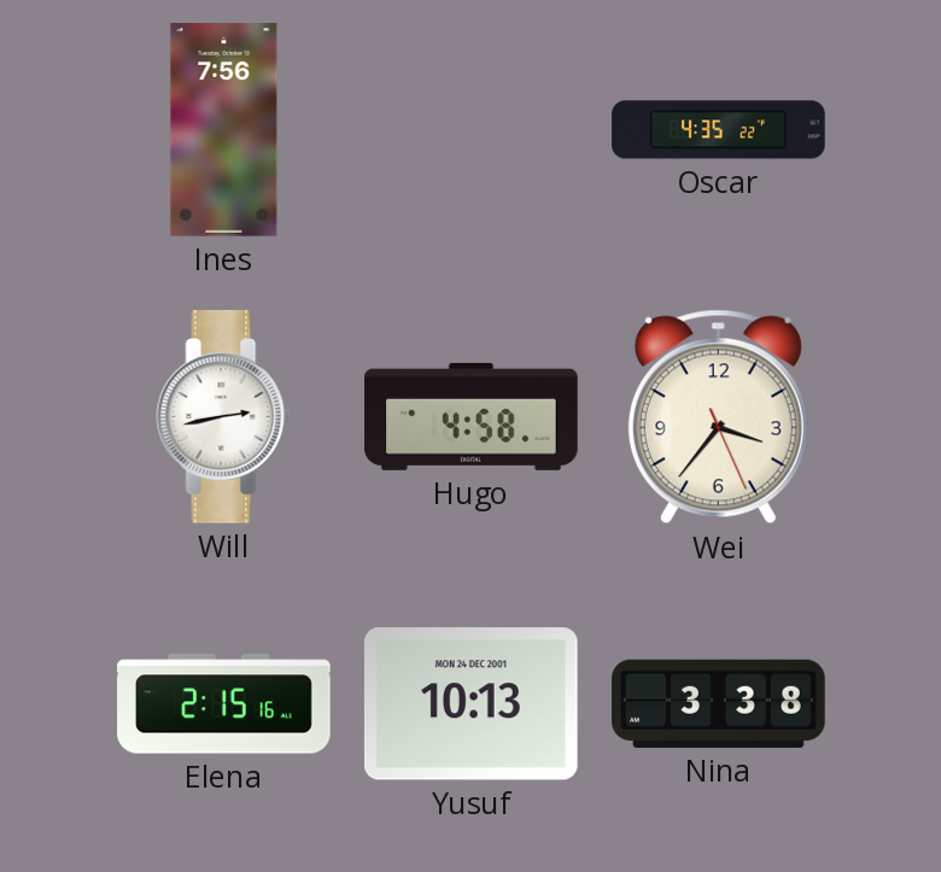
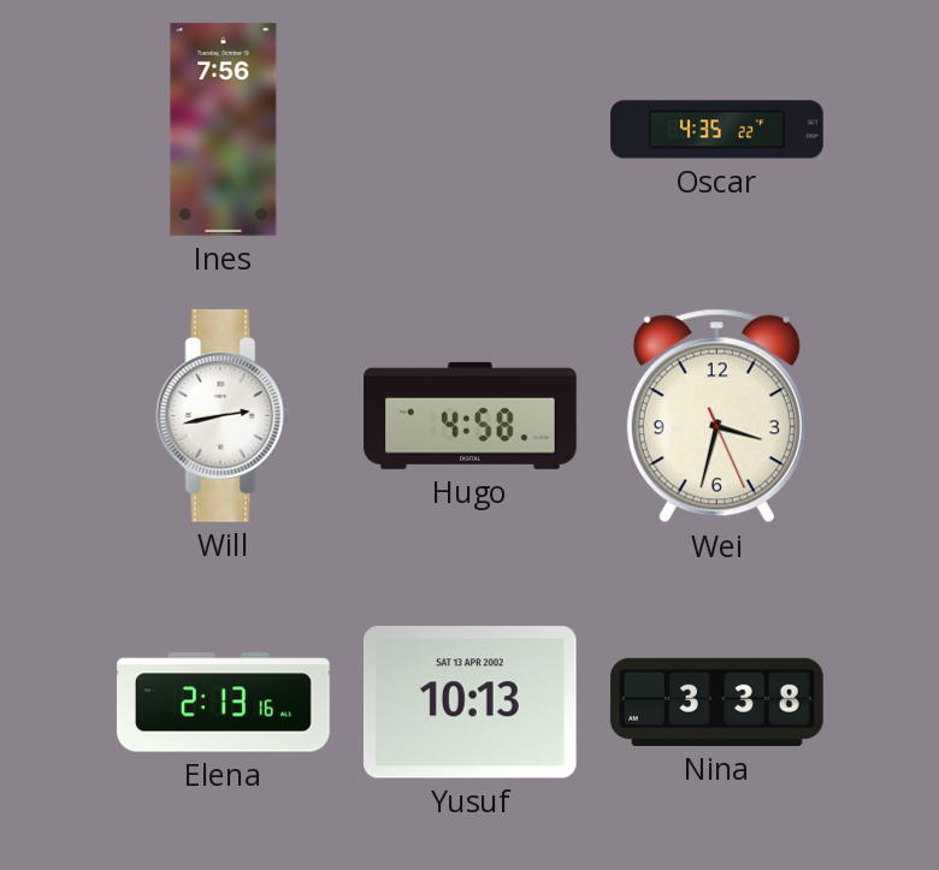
Wei: 3:36 -> 3:32 (716, 416)
Elena: 2:15 -> 2:13 (224, 703)
Yusuf date: MON 24 DEC 2001 -> SAT 13 APR 2002 (469, 703)
